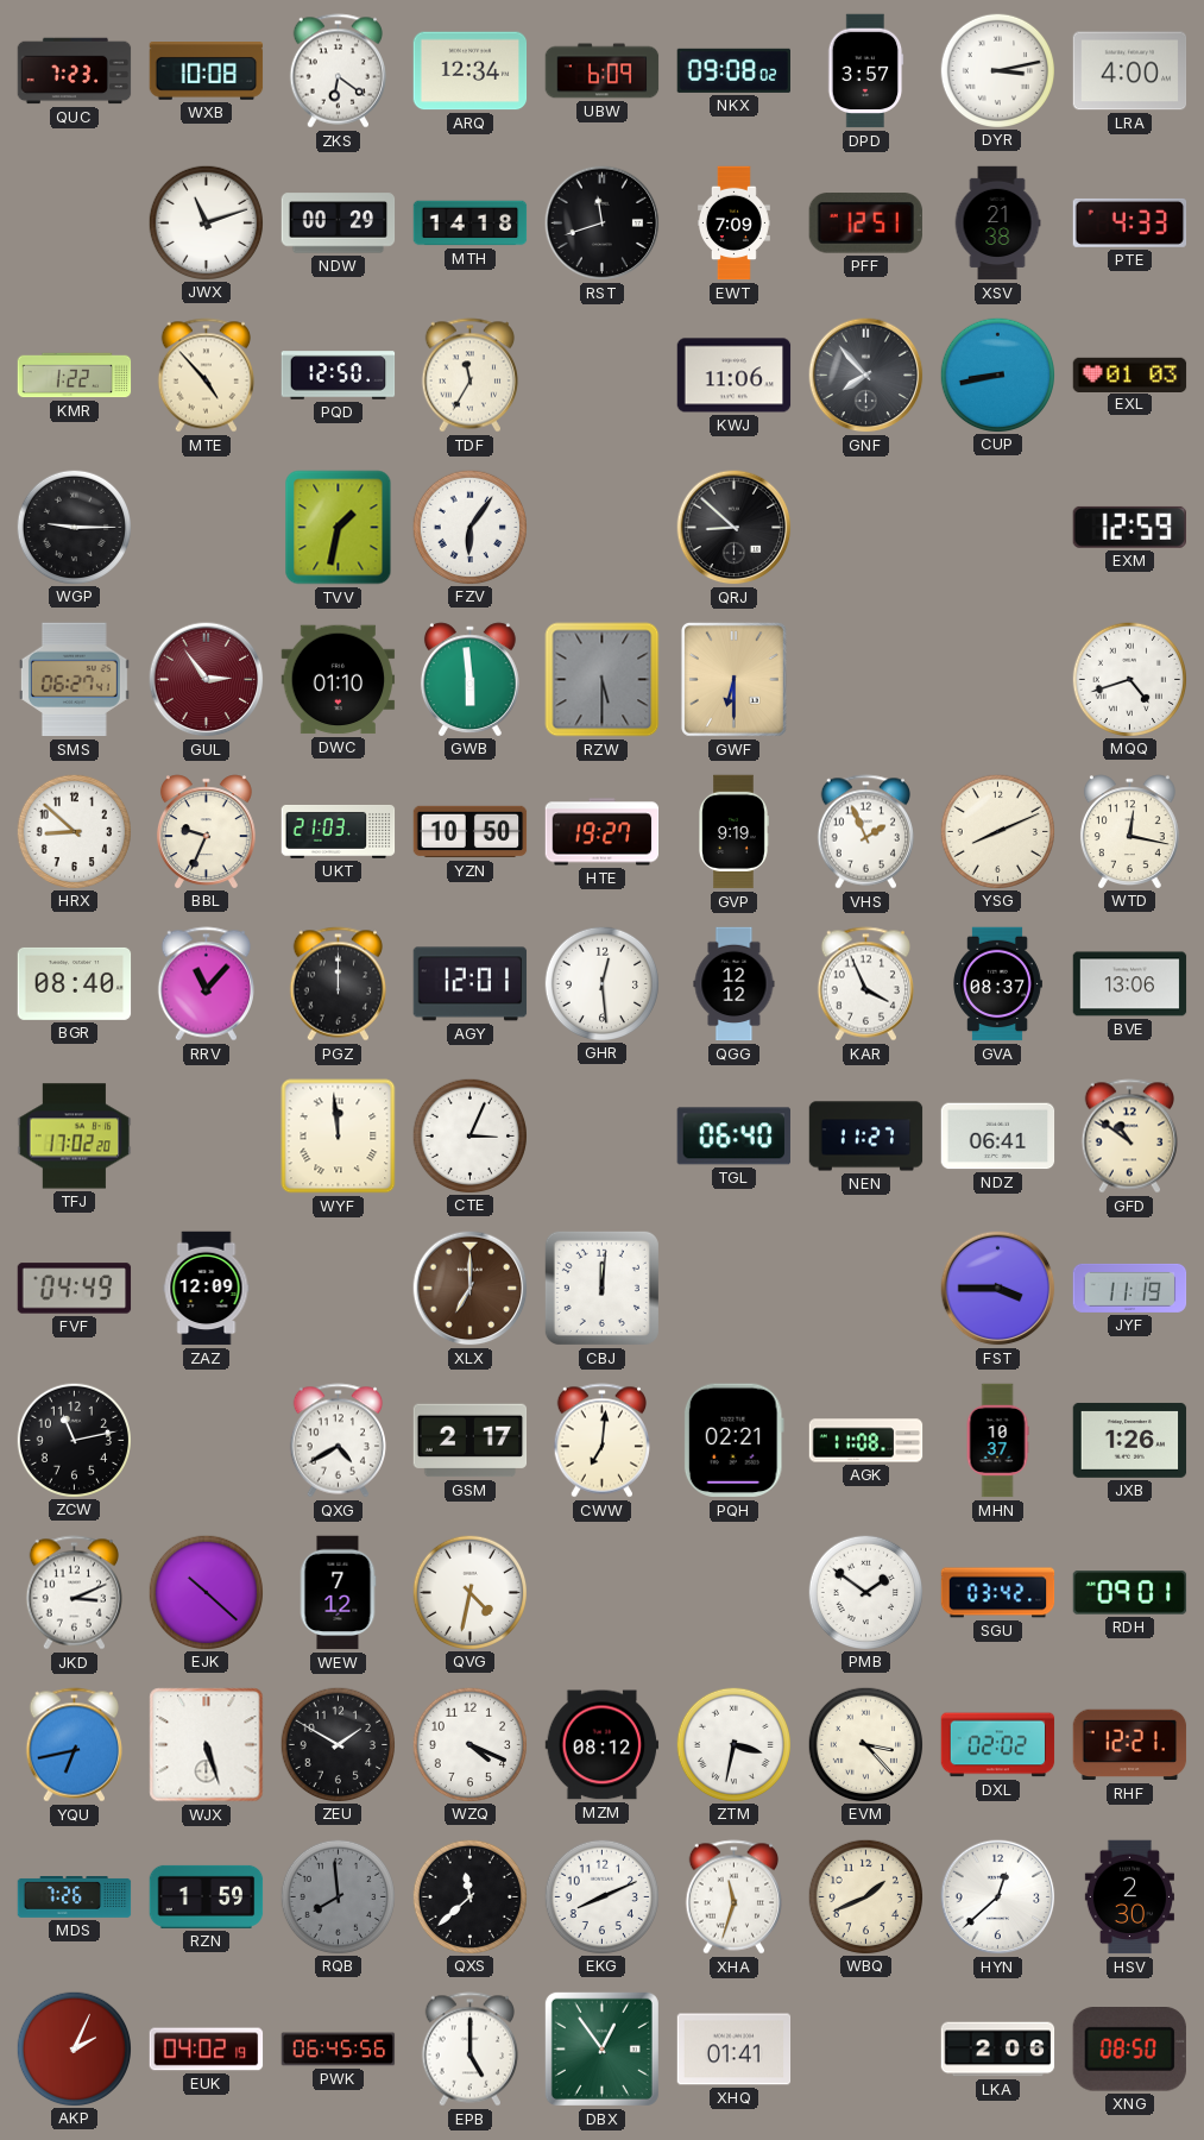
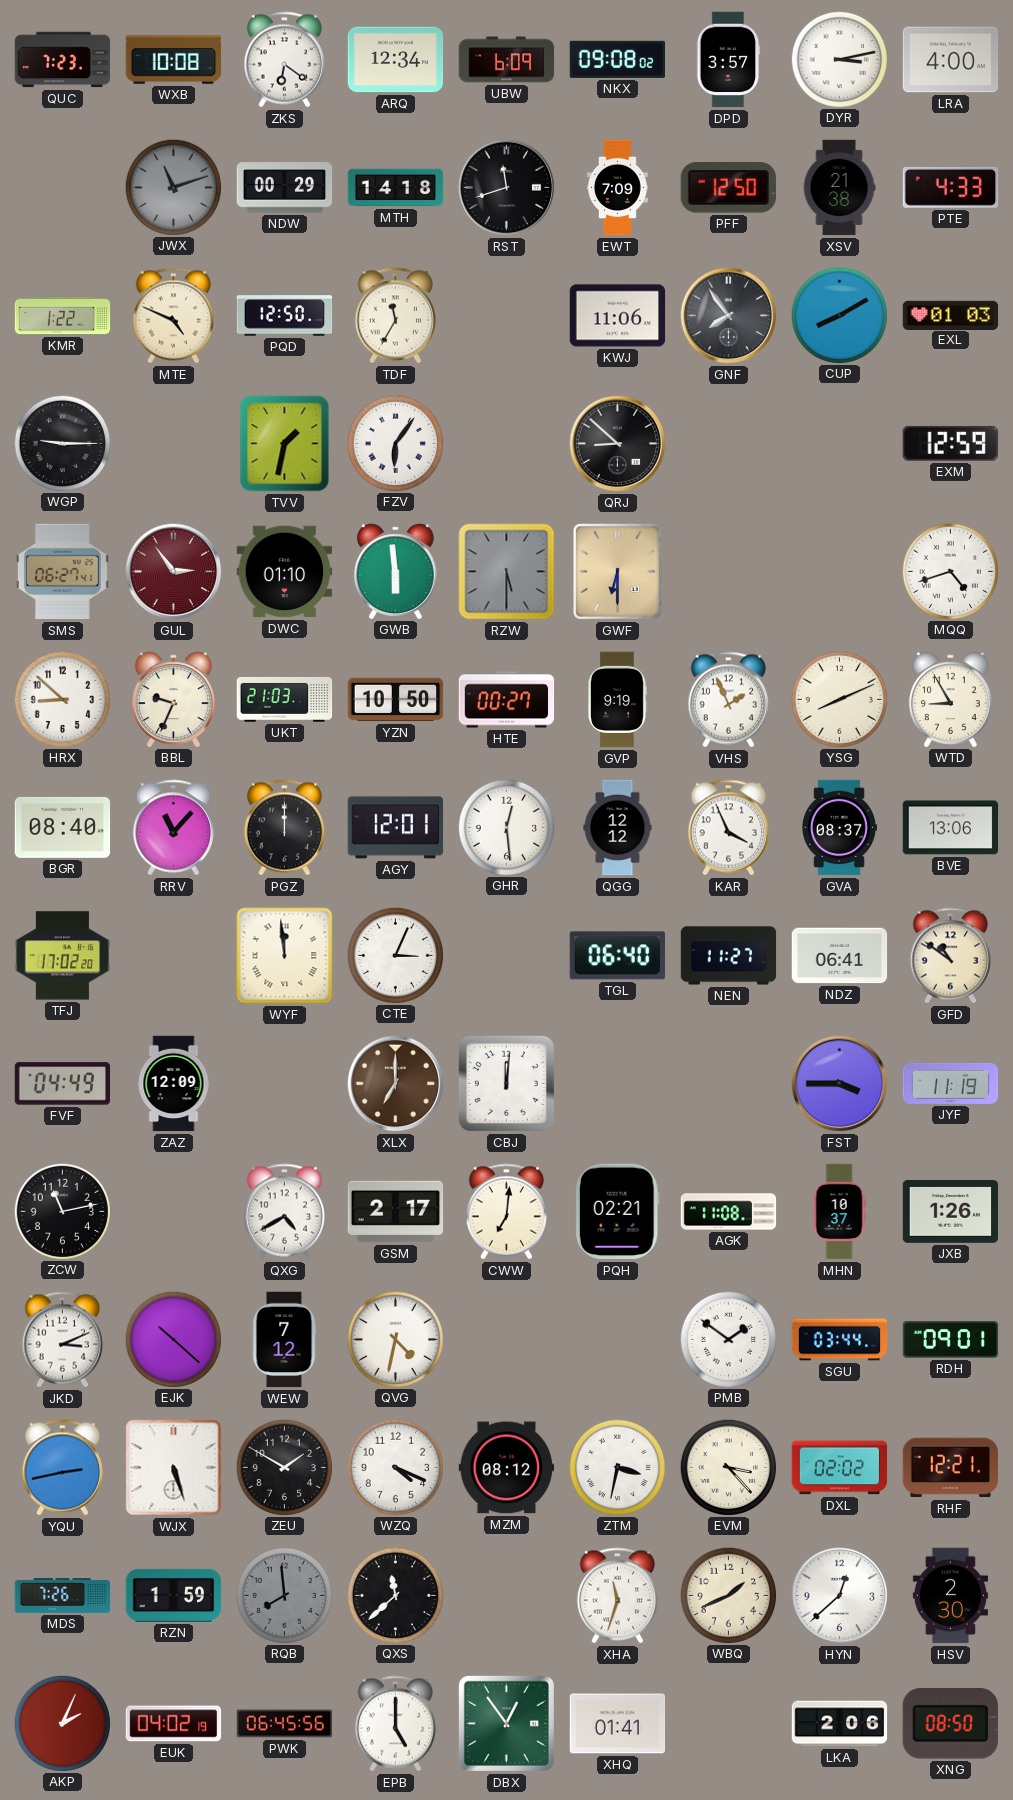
JWX dial: white -> grey (173, 187)
PFF: 12:51 -> 12:50 (728, 188)
MTE: 4:53 -> 4:49 (173, 316)
GNF: 7:53 -> 7:54 (729, 316)
CUP: 8:43 -> 8:10 (839, 315)
HTE: 19:27 -> 00:27 (507, 700)
WTD: 12:17 -> 8:55 (950, 699)
SGU: 03:42 -> 03:44 (840, 1340)
YQU: 6:43 -> 2:43 (62, 1468)
EKG: 8:11 -> none (601, 1896)
